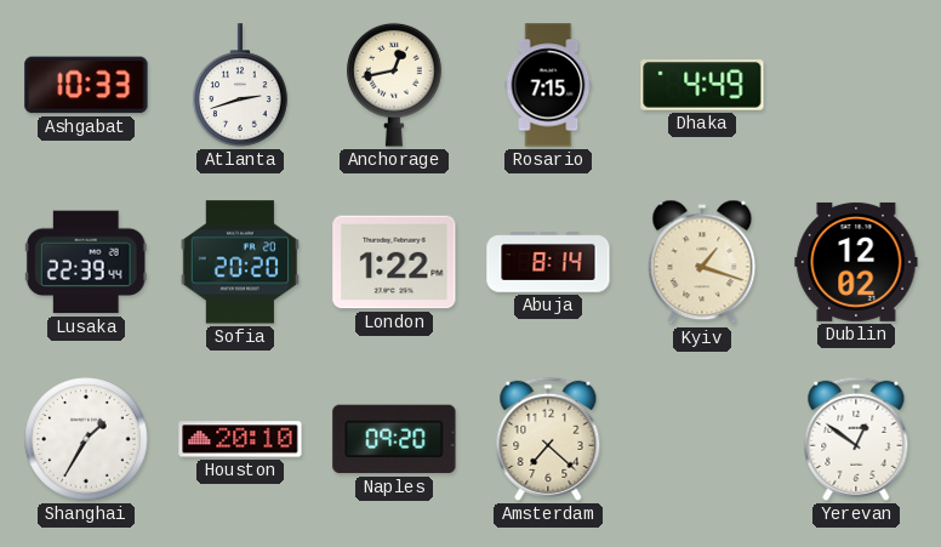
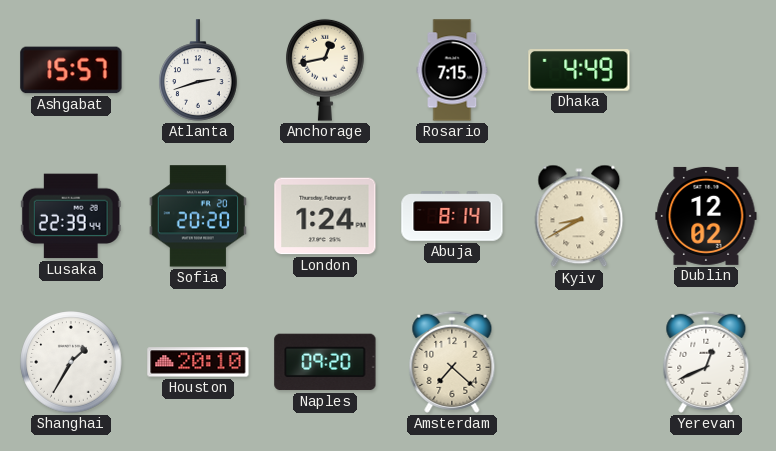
Ashgabat: 10:33 -> 15:57 (71, 70)
London: 1:22 -> 1:24 (325, 216)
Kyiv: 1:18 -> 8:40 (579, 216)
Yerevan: 12:51 -> 12:41 (706, 362)
